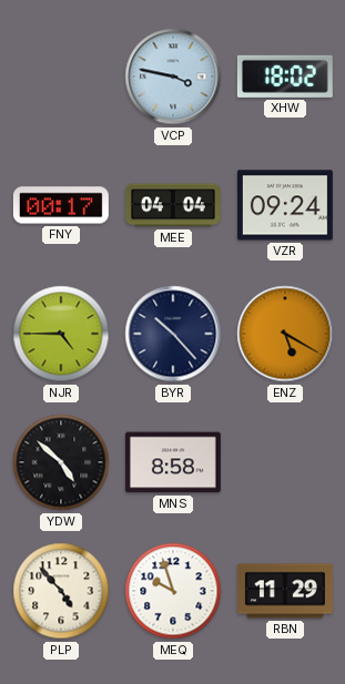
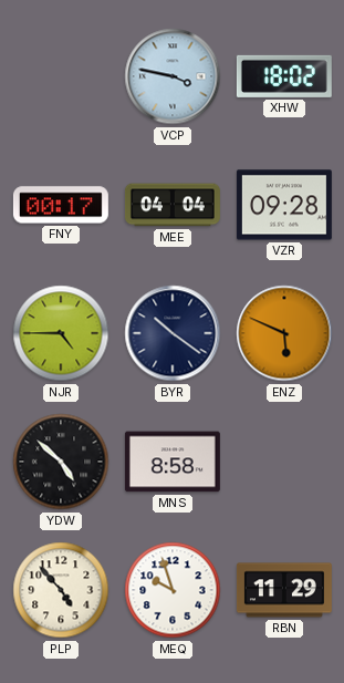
VZR: 09:24 -> 09:28 (284, 205)
BYR: 10:23 -> 10:21 (173, 333)
ENZ: 5:20 -> 5:49 (284, 333)
